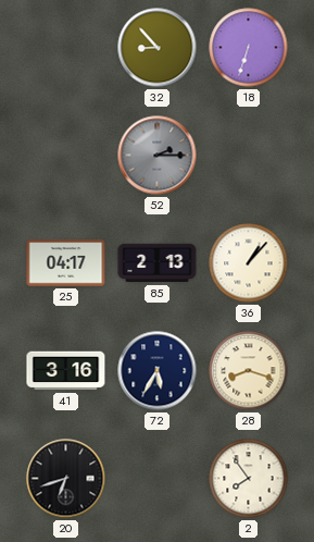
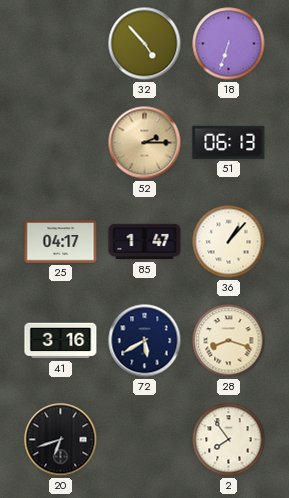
32: 8:53 -> 4:53 (145, 44)
52 dial: grey -> champagne (145, 143)
51: none -> 06:13 (229, 142)
85: 2:13 -> 1:47 (145, 242)
72: 5:35 -> 5:40 (145, 341)
